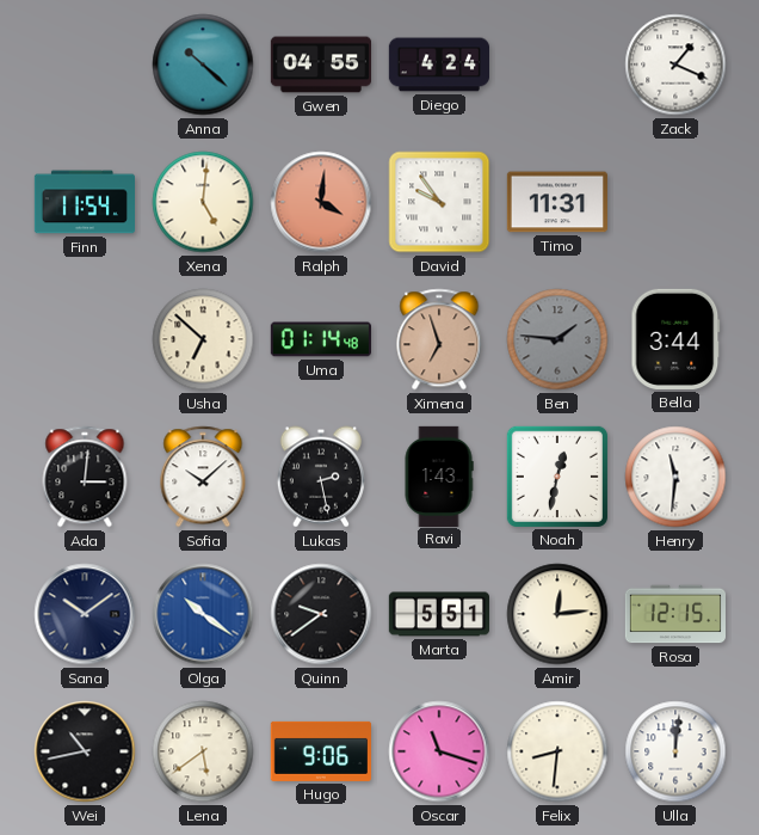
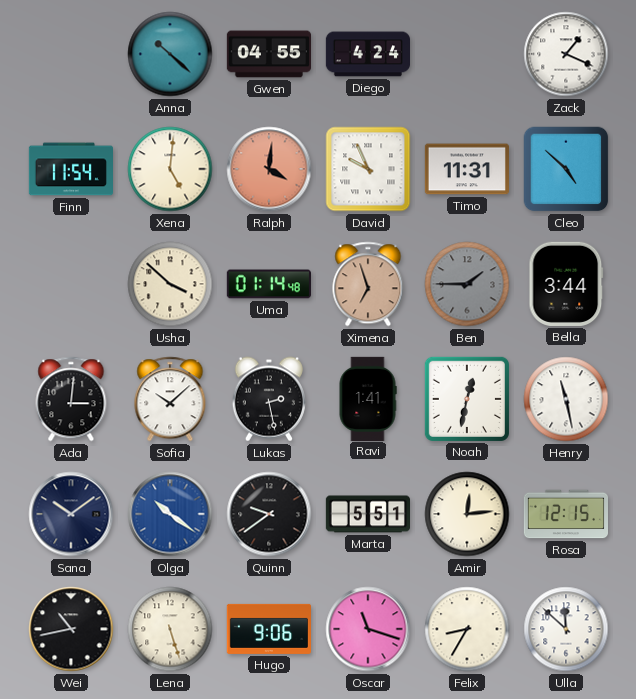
David: 9:54 -> 9:56 (368, 169)
Cleo: none -> 4:52 (566, 169)
Usha: 6:52 -> 3:52 (170, 284)
Ben: 1:46 -> 1:45 (467, 284)
Ravi: 1:43 -> 1:41 (368, 398)
Henry: 11:31 -> 11:28 (566, 399)
Lena: 5:39 -> 5:27 (170, 629)
Felix: 8:31 -> 8:35 (467, 629)
Ulla: 12:01 -> 11:52 (566, 629)
